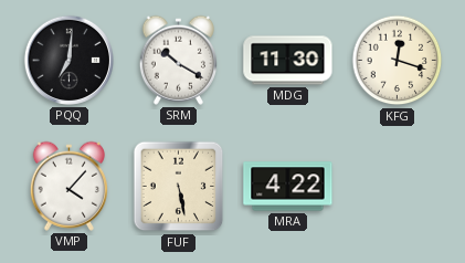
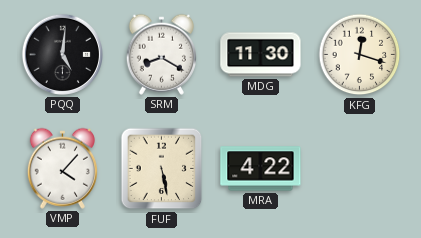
PQQ: 7:01 -> 5:01 (62, 54)
SRM: 10:20 -> 8:20 (161, 54)
